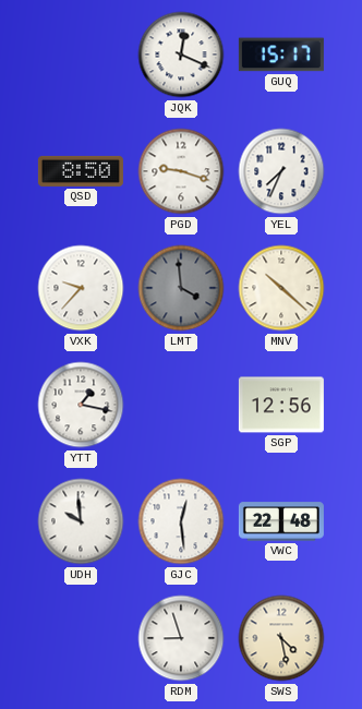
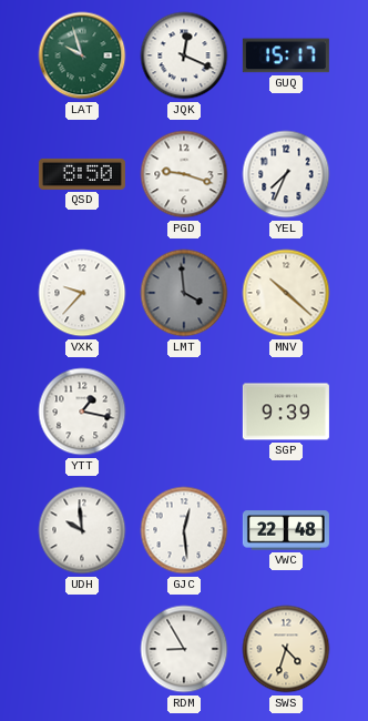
LAT: none -> 9:57 (82, 55)
SGP: 12:56 -> 9:39 (286, 412)
RDM: 8:57 -> 8:55 (184, 649)
SWS: 4:28 -> 4:33 (286, 649)
